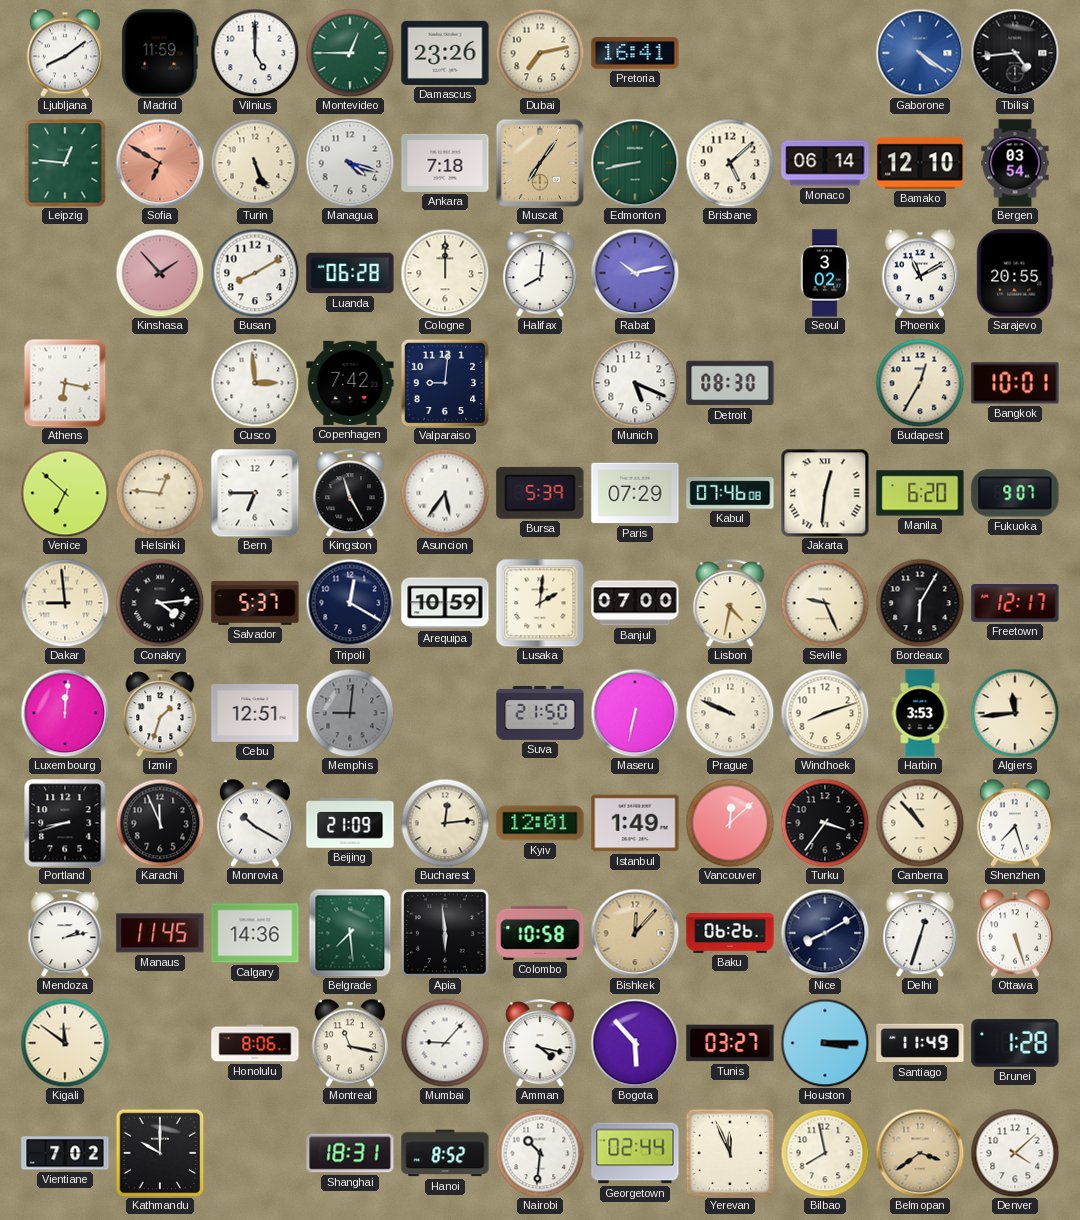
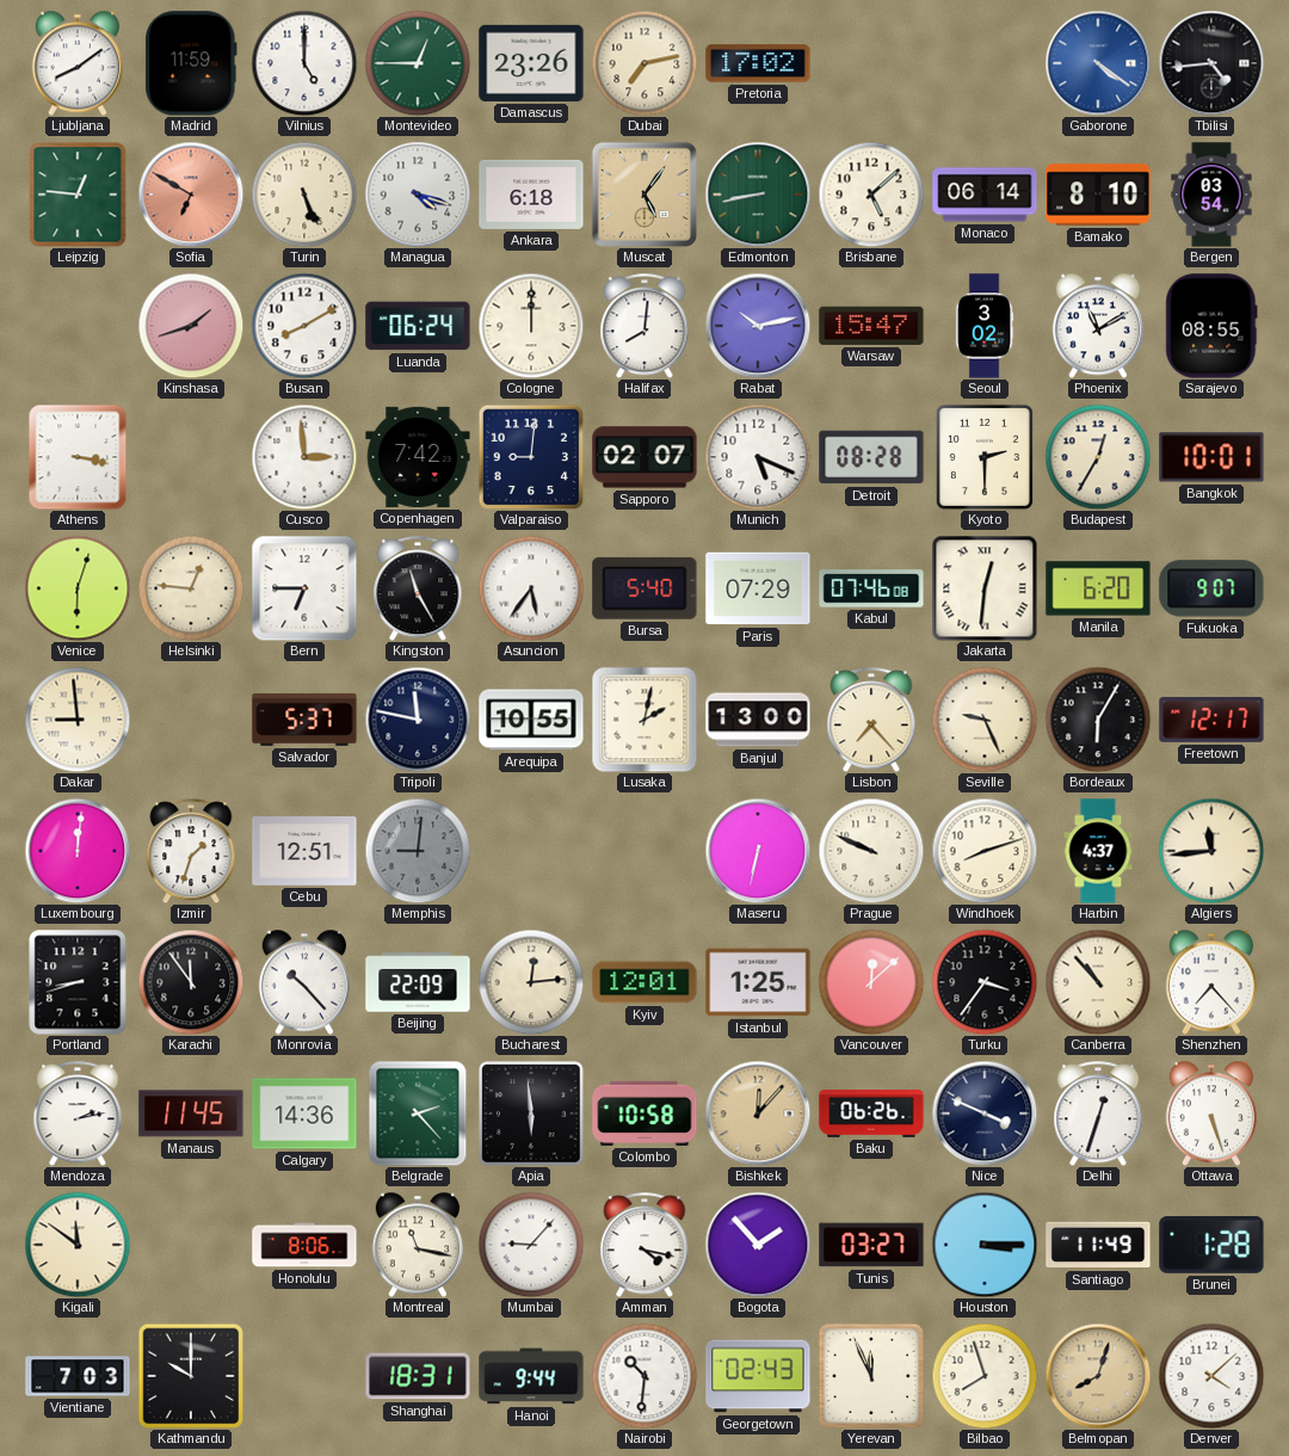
Pretoria: 16:41 -> 17:02 (758, 63)
Ankara: 7:18 -> 6:18 (531, 195)
Muscat: 7:06 -> 5:06 (643, 193)
Bamako: 12:10 -> 8:10 (1098, 195)
Kinshasa: 1:53 -> 1:42 (191, 326)
Luanda: 06:28 -> 06:24 (418, 326)
Warsaw: none -> 15:47 (871, 326)
Sarajevo: 20:55 -> 08:55 (1211, 326)
Athens: 6:17 -> 3:17 (78, 457)
Sapporo: none -> 02:07 (644, 457)
Detroit: 08:30 -> 08:28 (871, 457)
Kyoto: none -> 2:30 (985, 457)
Venice: 6:52 -> 6:03 (78, 588)
Bursa: 5:39 -> 5:40 (644, 588)
Conakry: 4:14 -> none (160, 603)
Tripoli: 12:20 -> 11:47 (418, 720)
Arequipa: 10:59 -> 10:55 (531, 720)
Lusaka: 2:01 -> 2:02 (644, 720)
Banjul: 07:00 -> 13:00 (758, 720)
Lisbon: 4:32 -> 7:23 (871, 720)
Suva: 21:50 -> none (540, 713)
Harbin: 3:53 -> 4:37 (1098, 851)
Karachi: 11:56 -> 11:54 (191, 982)
Monrovia: 10:20 -> 10:23 (303, 982)
Beijing: 21:09 -> 22:09 (418, 982)
Istanbul: 1:49 -> 1:25 (758, 982)
Shenzhen: 7:27 -> 7:23 (1210, 982)
Belgrade: 7:29 -> 2:23 (418, 1113)
Nice: 8:10 -> 3:49 (985, 1113)
Bogota: 5:53 -> 1:53 (758, 1245)
Vientiane: 7:02 -> 7:03 (78, 1376)
Hanoi: 8:52 -> 9:44 (531, 1376)
Georgetown: 02:44 -> 02:43 (758, 1376)
Bilbao: 7:58 -> 7:57 (985, 1376)
Belmopan: 3:39 -> 8:03 (1098, 1376)
